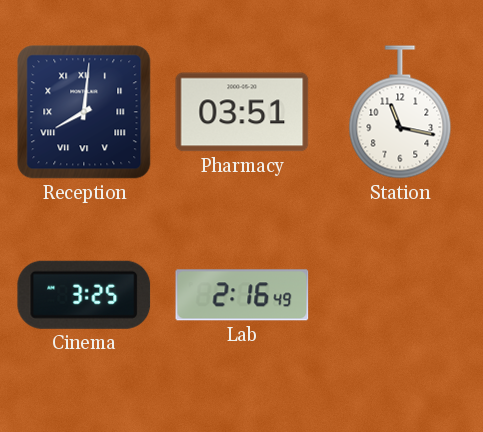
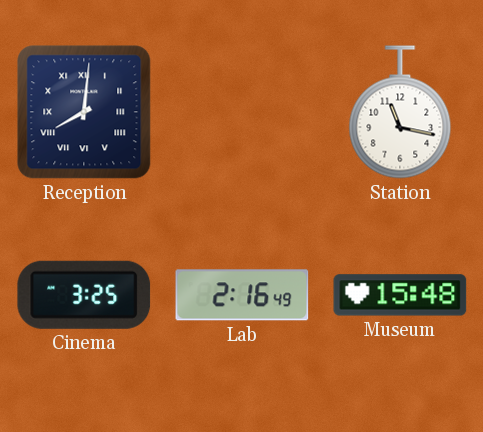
Pharmacy: 03:51 -> none (242, 112)
Museum: none -> 15:48 (400, 295)
